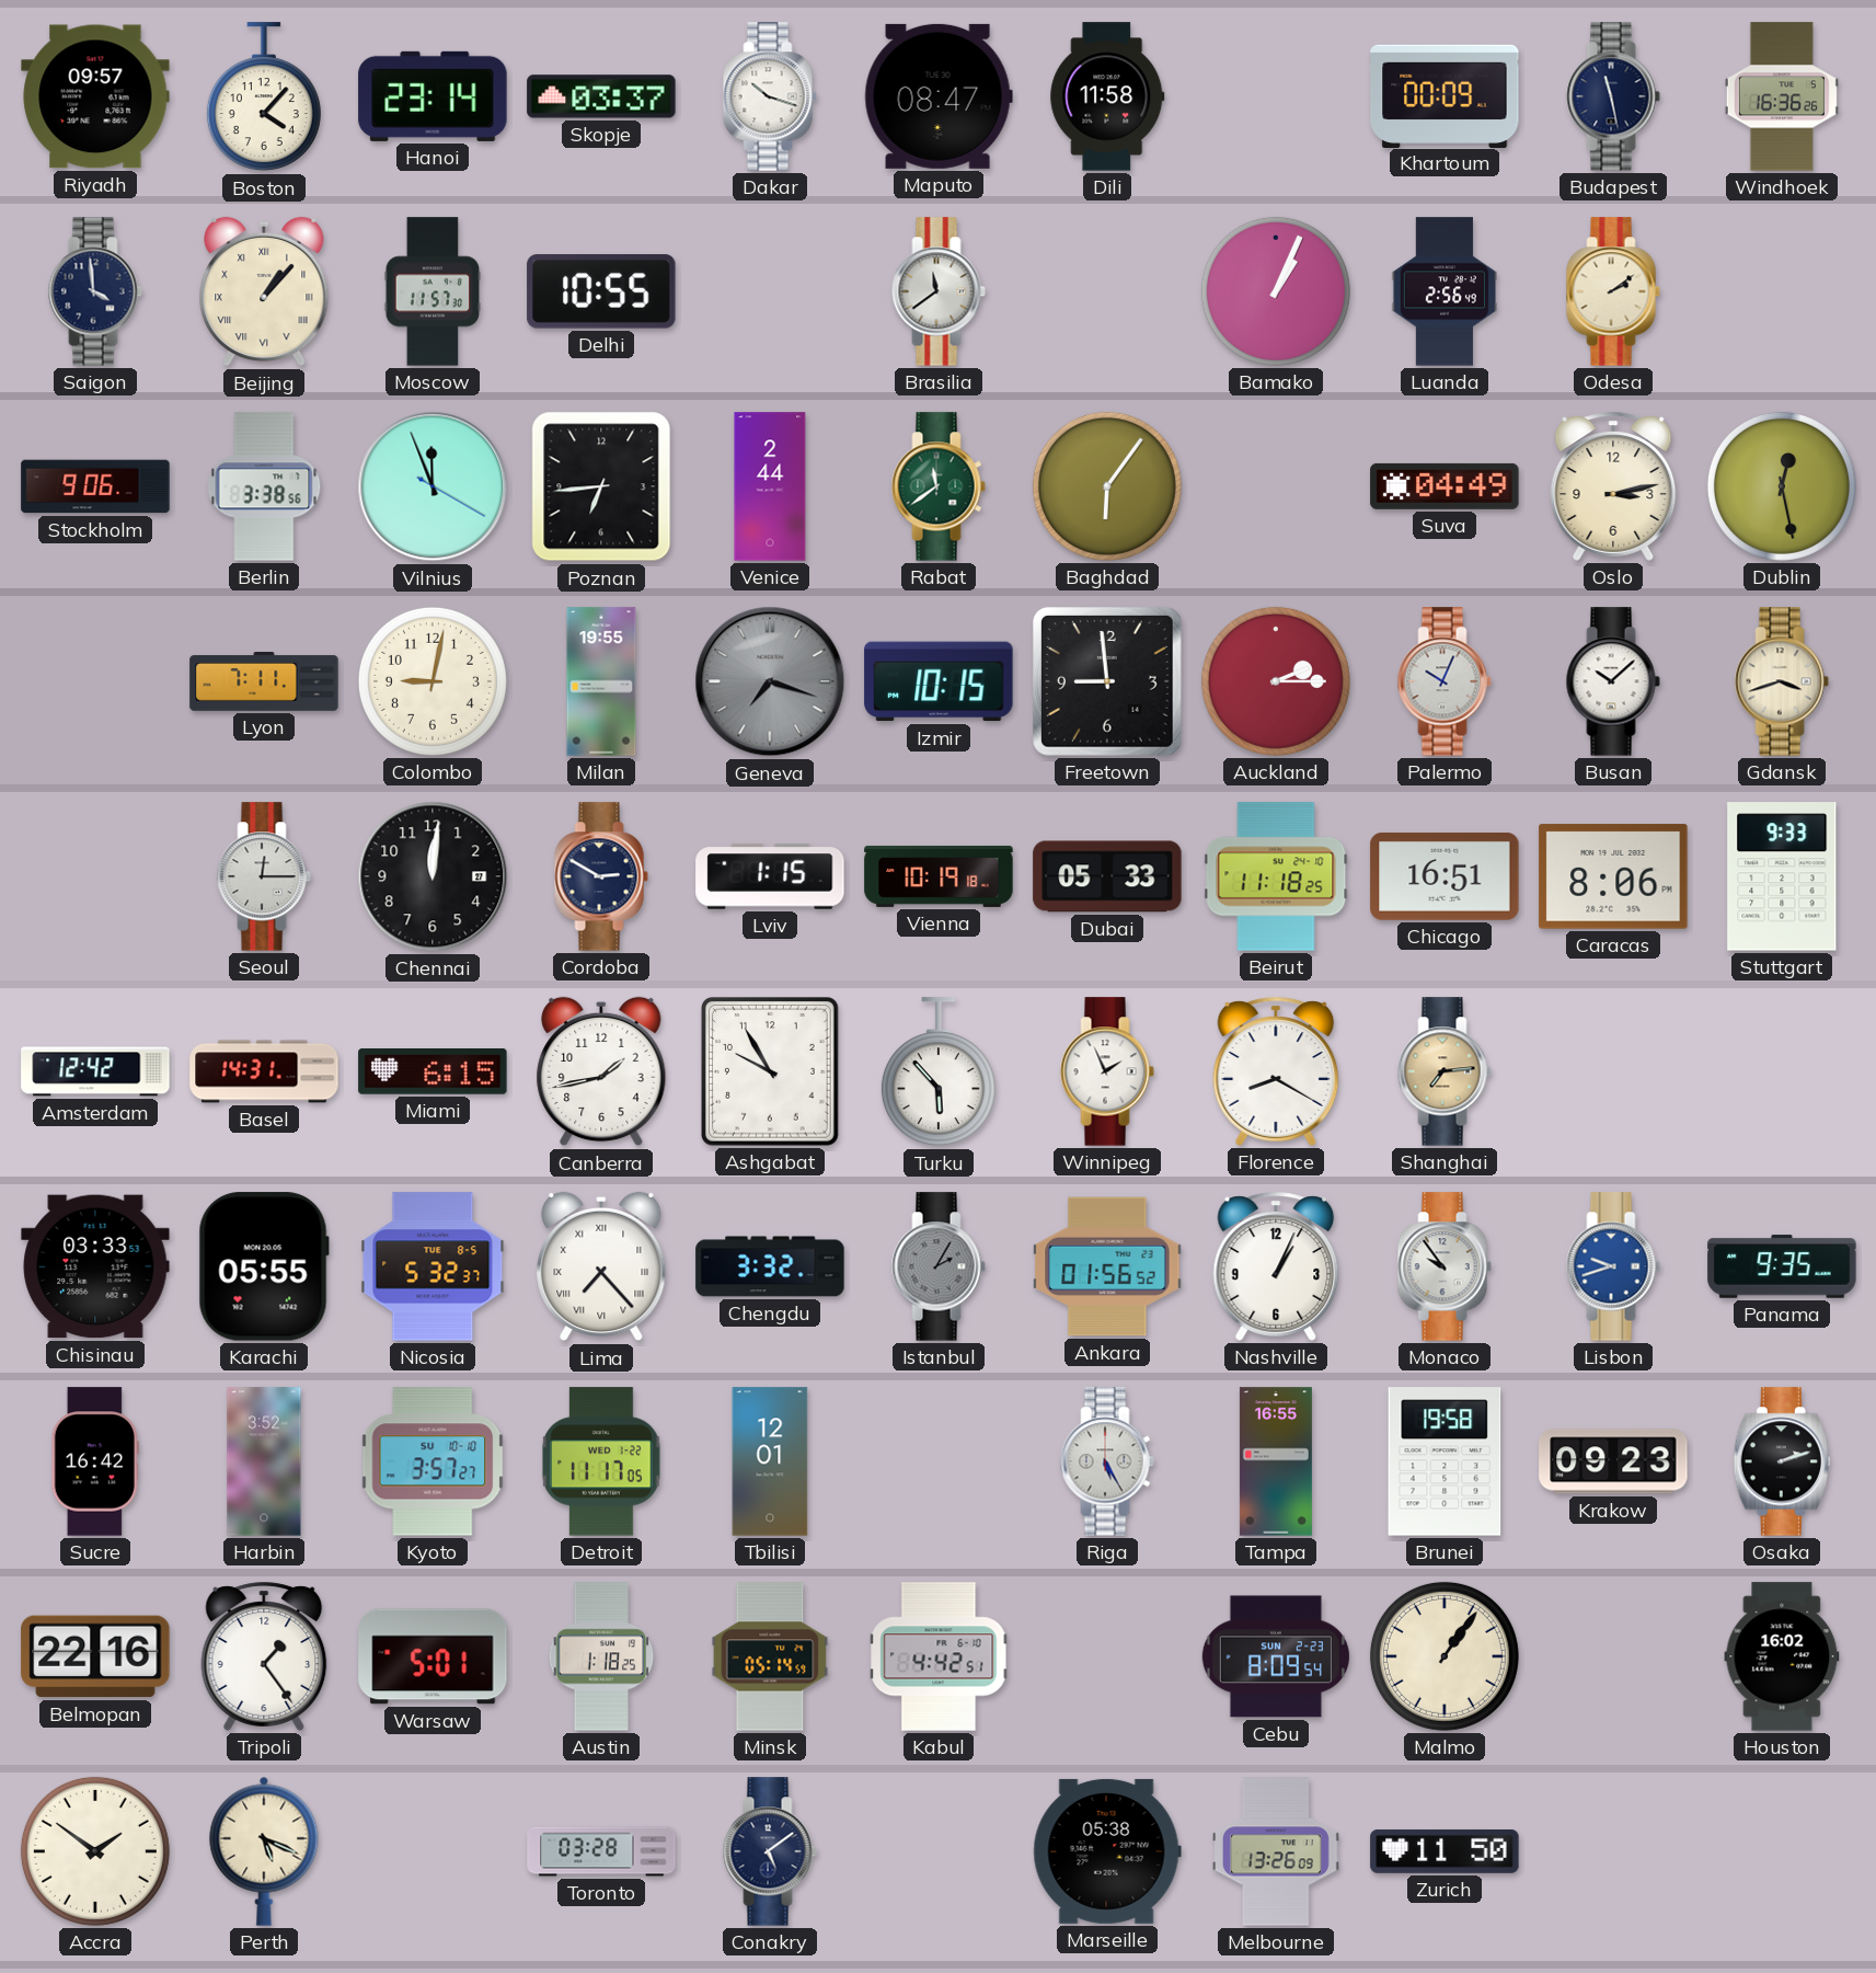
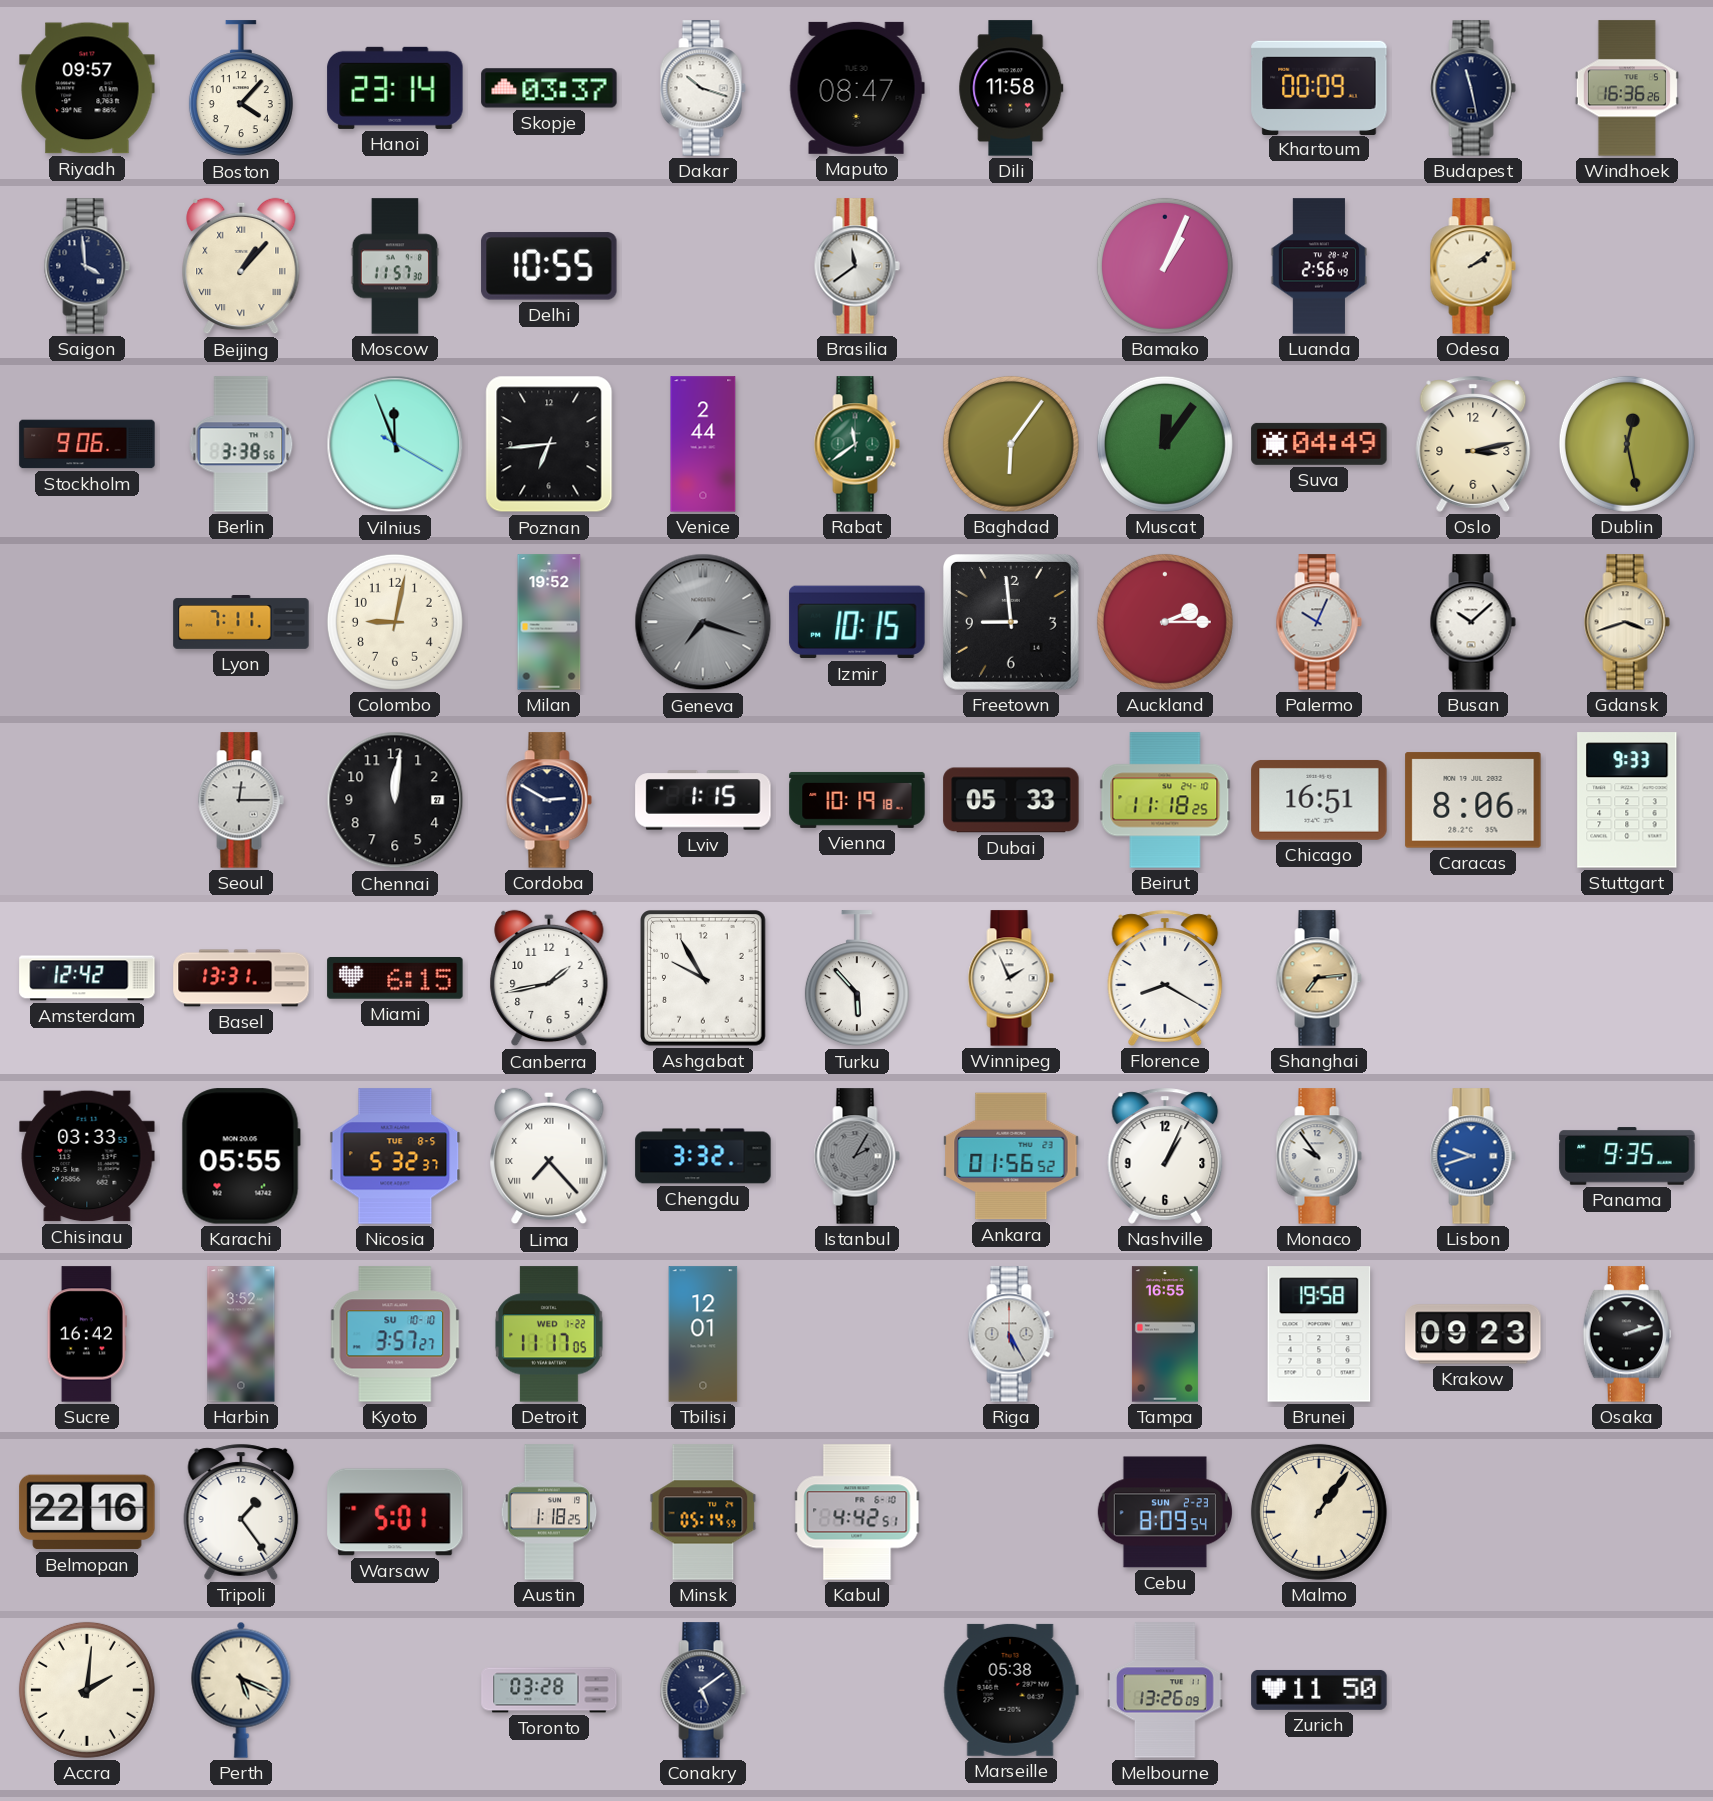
Muscat: none -> 12:06 (1165, 444)
Milan: 19:55 -> 19:52 (549, 622)
Basel: 14:31 -> 13:31 (241, 978)
Houston: 16:02 -> none (1782, 1656)
Accra: 1:51 -> 2:01 (87, 1690)
